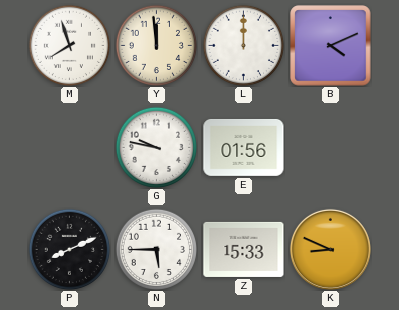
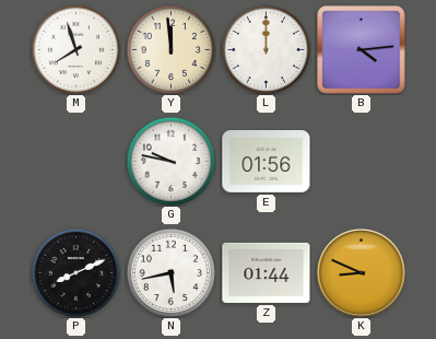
B: 4:11 -> 4:14 (362, 50)
N: 5:45 -> 5:43 (170, 272)
Z: 15:33 -> 01:44 (267, 272)
